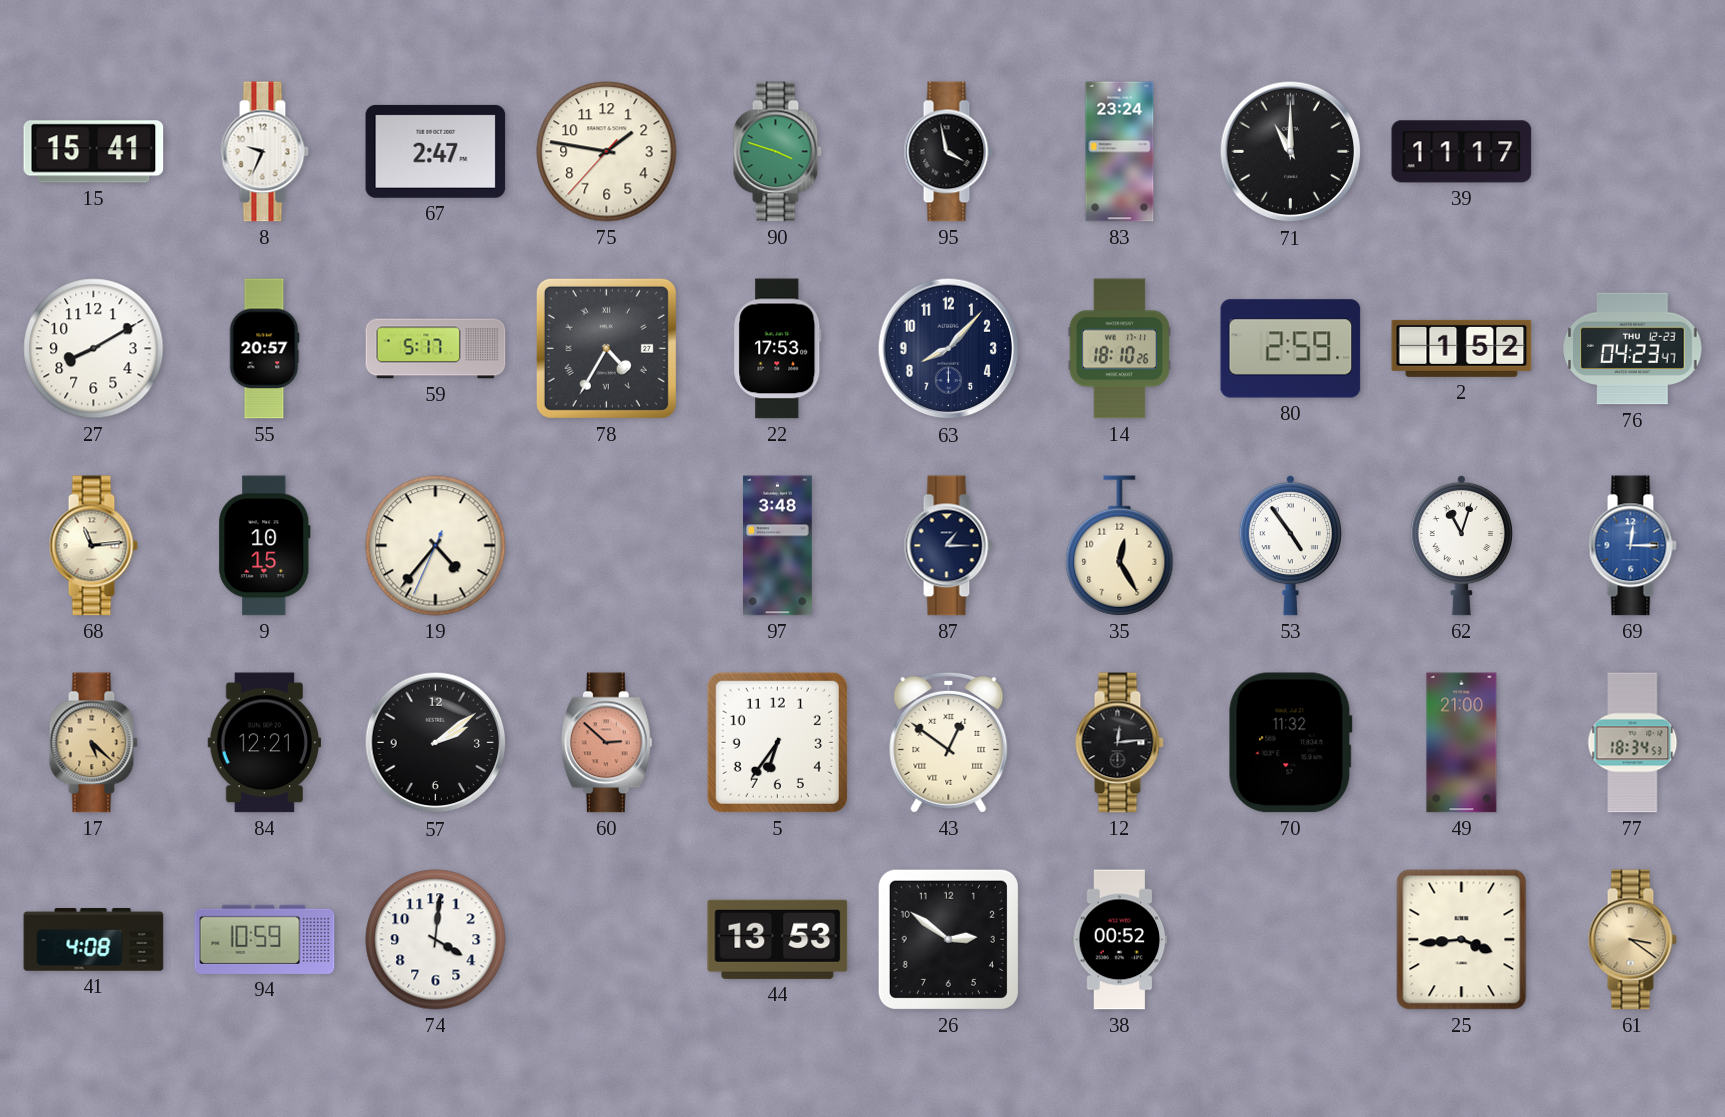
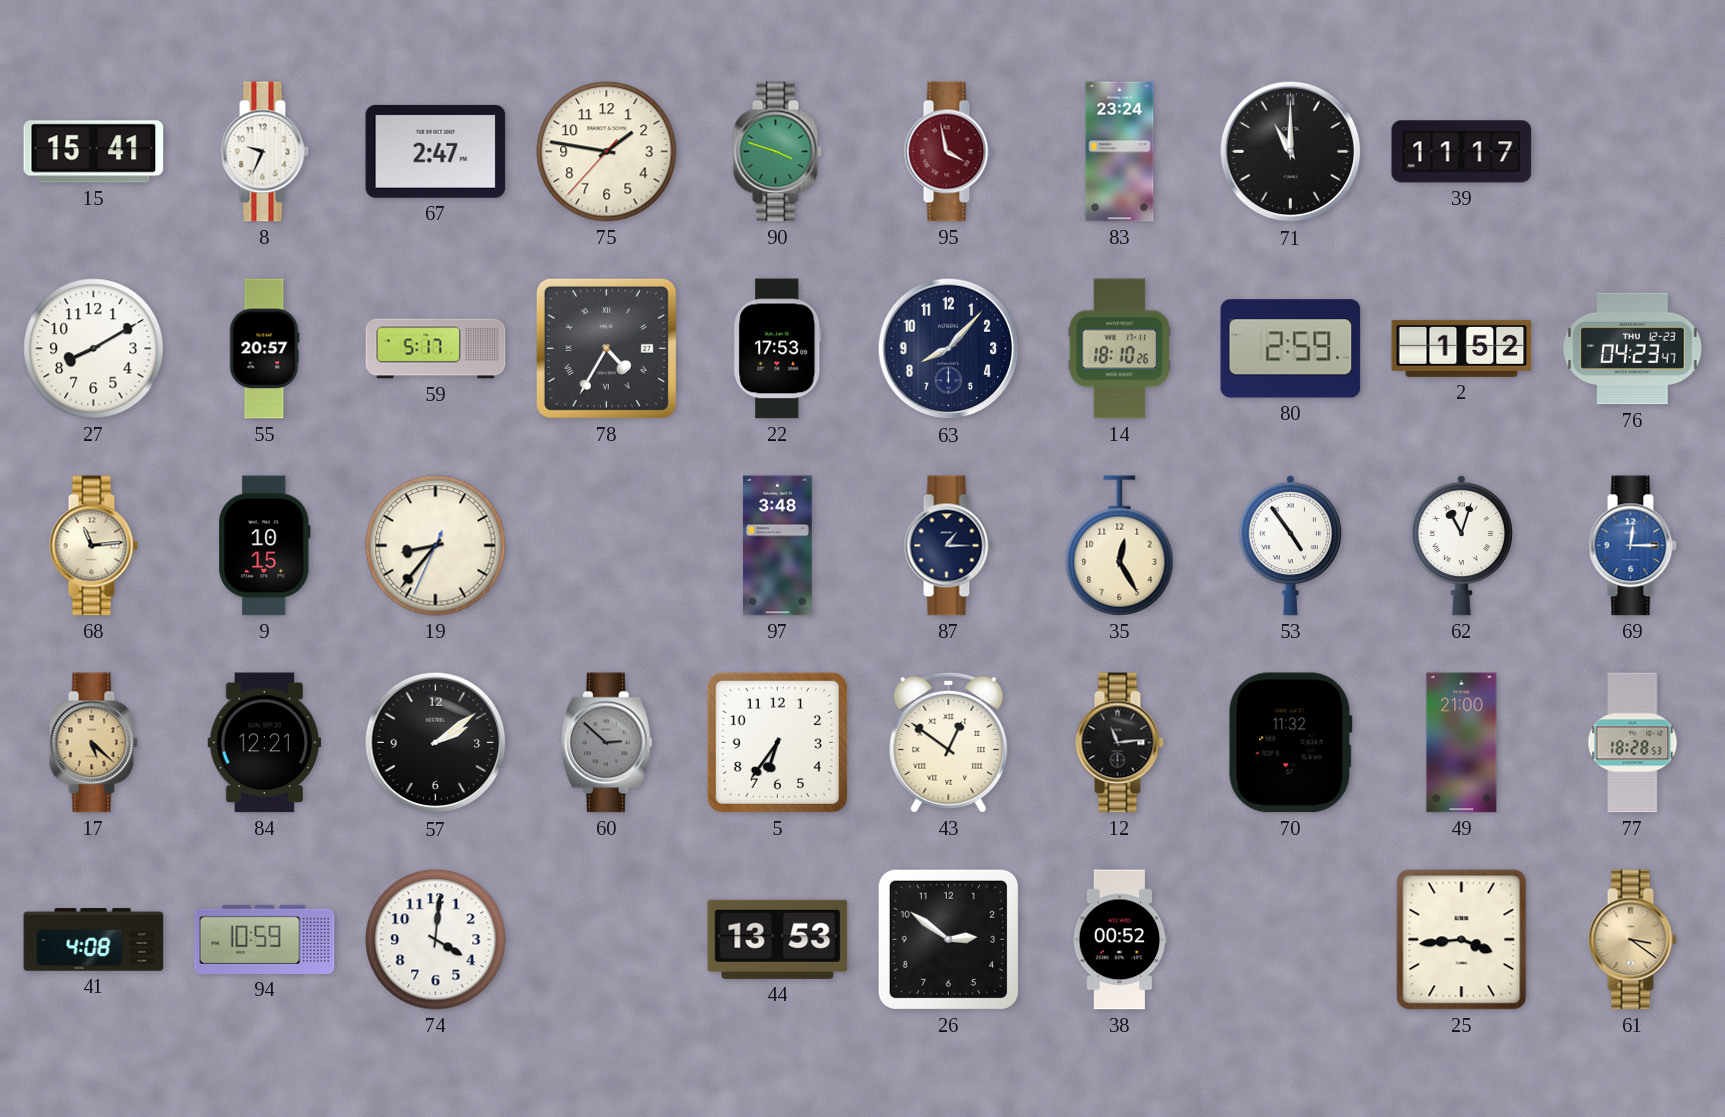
95 dial: black -> burgundy (948, 152)
19: 4:36 -> 8:36 (436, 546)
60 dial: salmon -> grey (606, 743)
12: 12:14 -> 11:14 (1119, 743)
77: 18:34 -> 18:28 (1633, 743)
